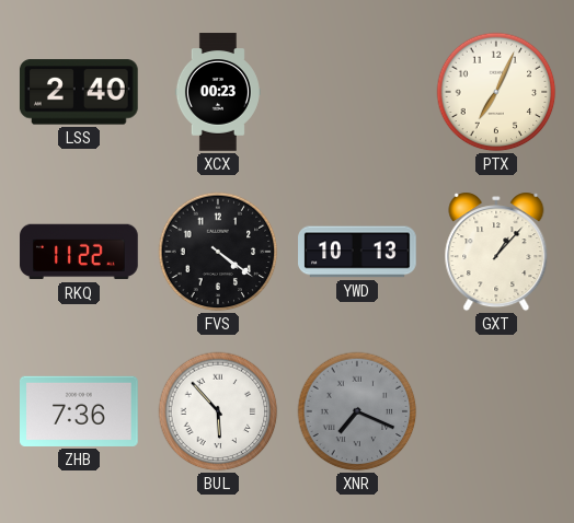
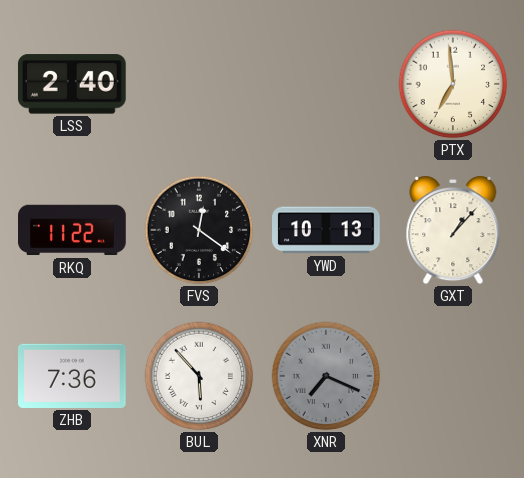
XCX: 00:23 -> none (218, 92)
PTX: 7:04 -> 6:59 (453, 84)
FVS: 4:21 -> 12:21 (199, 230)
